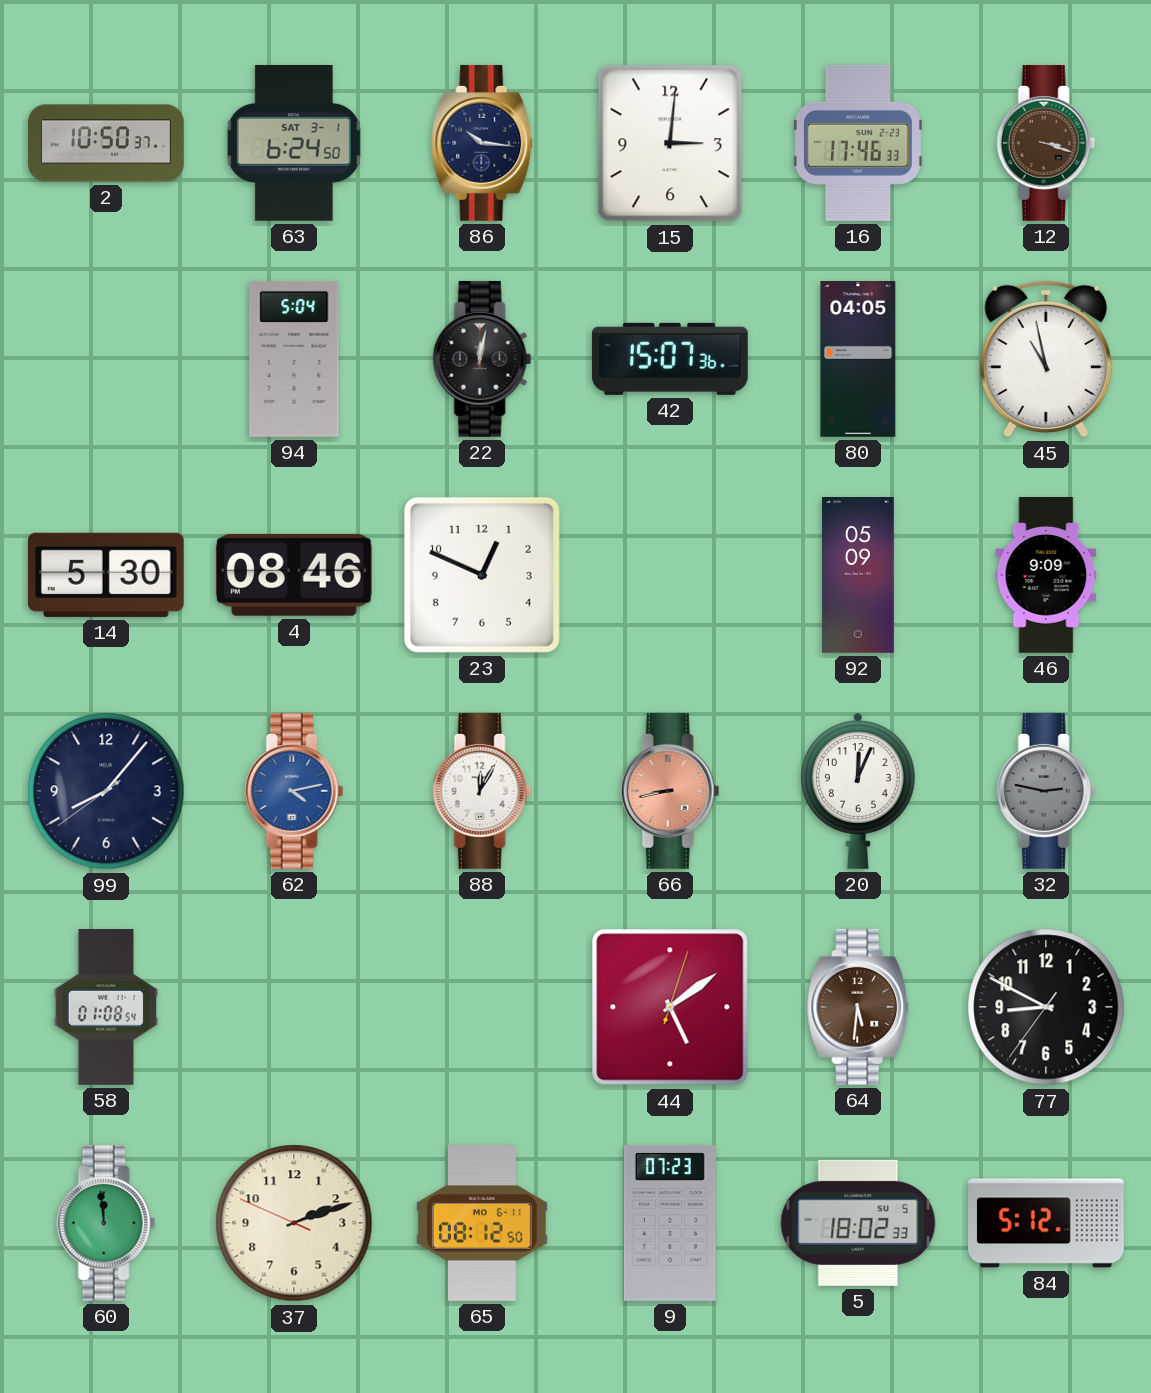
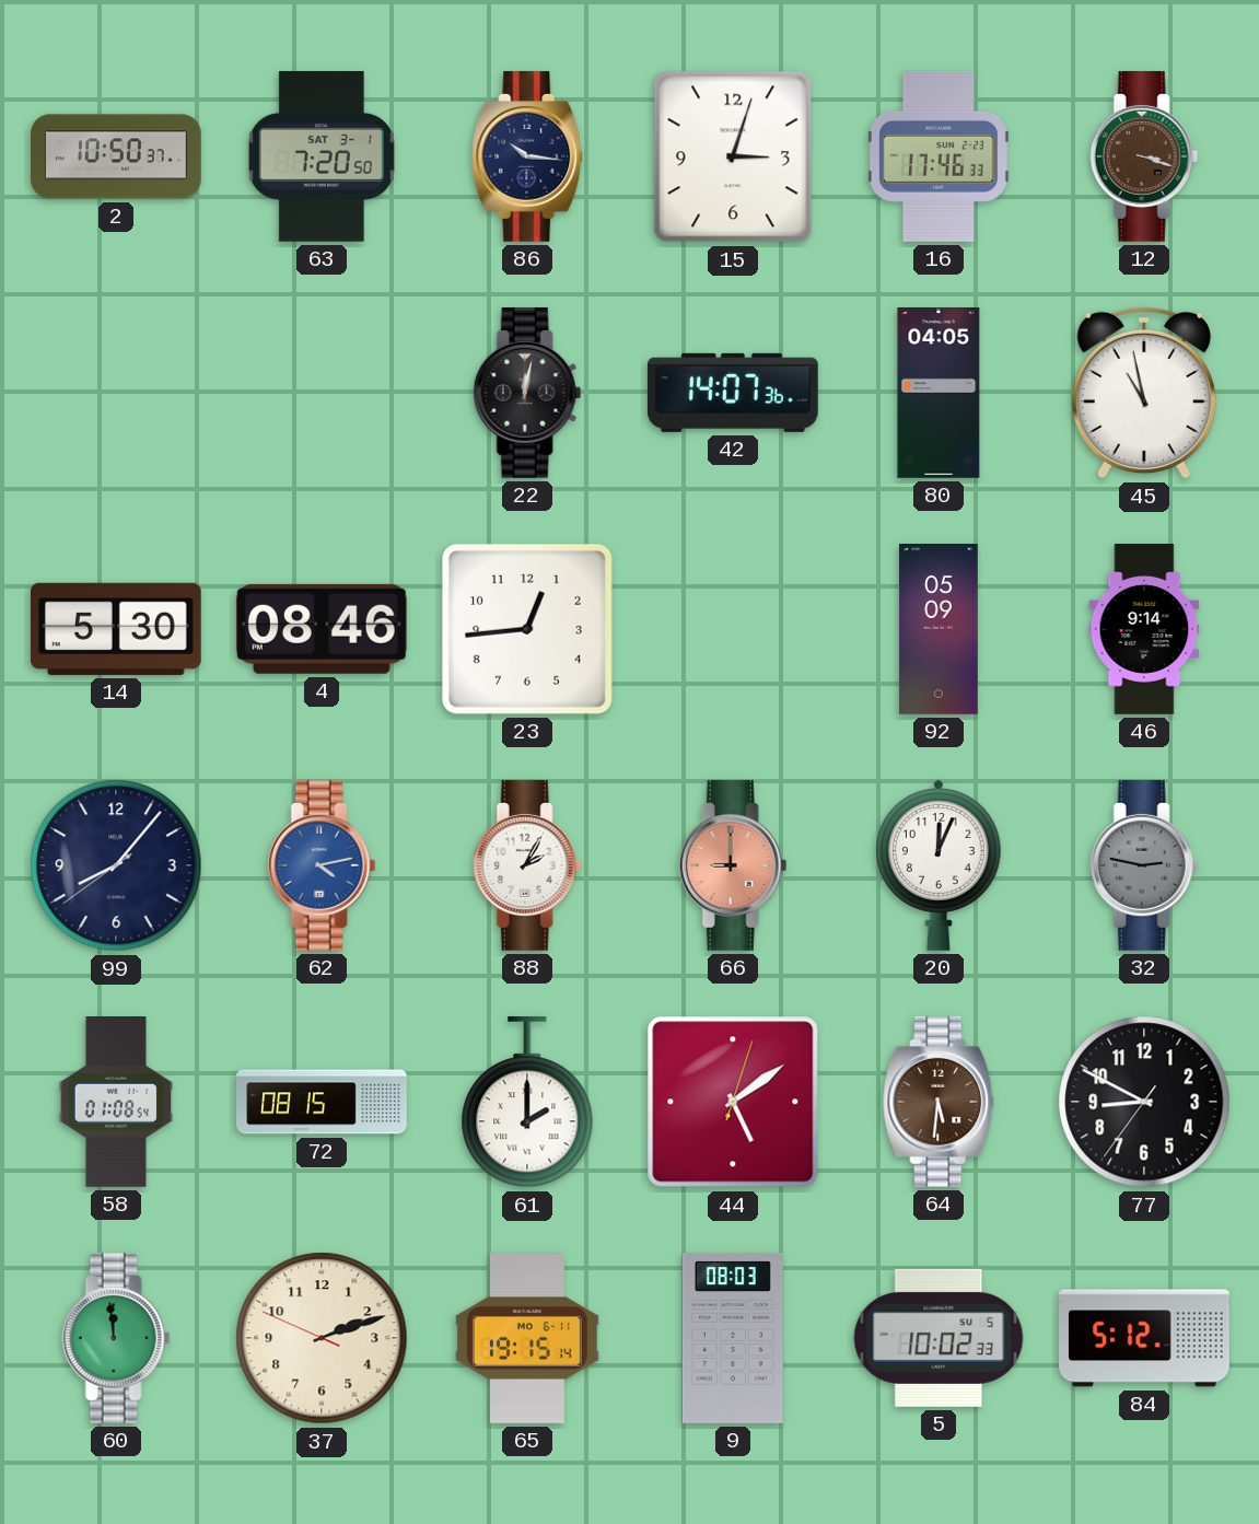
63: 6:24 -> 7:20 (322, 156)
15: 3:01 -> 3:03 (733, 156)
94: 5:04 -> none (294, 359)
42: 15:07 -> 14:07 (733, 393)
23: 12:49 -> 12:44 (527, 629)
46: 9:09 -> 9:14 (1144, 630)
88: 12:05 -> 2:05 (527, 865)
66: 8:43 -> 9:00 (733, 865)
72: none -> 08:15 (322, 1102)
61: none -> 2:00 (527, 1102)
65: 08:12 -> 19:15 (527, 1339)
9: 07:23 -> 08:03 (733, 1338)
5: 18:02 -> 10:02 (939, 1338)
